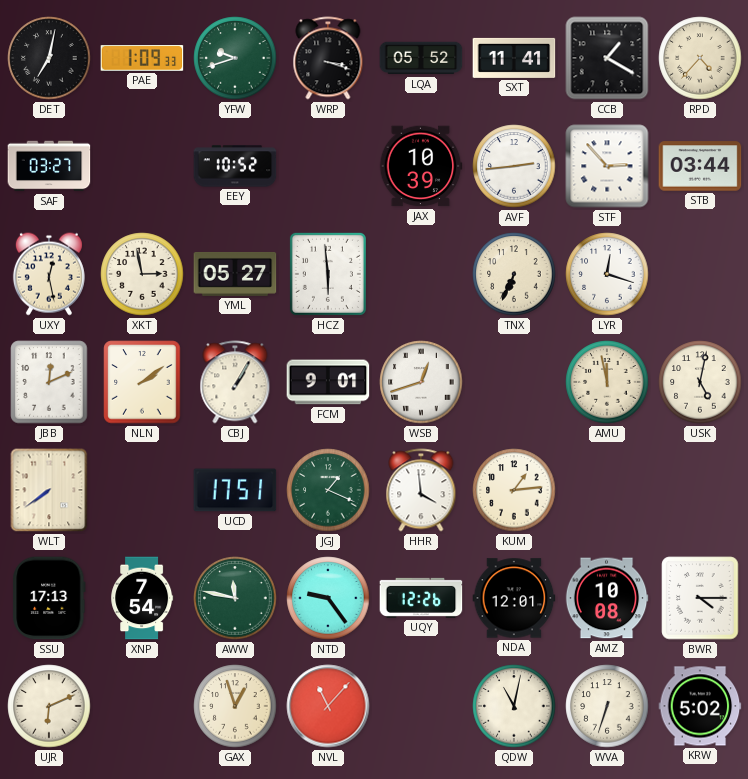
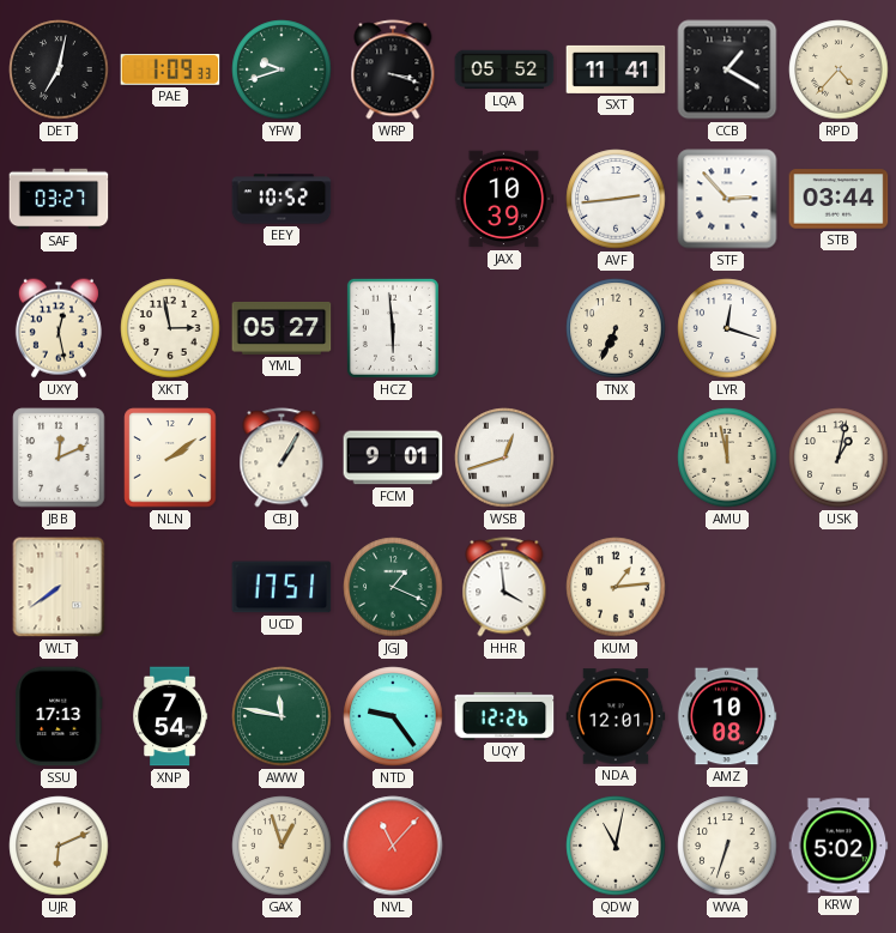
USK: 5:02 -> 1:02 (839, 458)
BWR: 4:15 -> none (700, 598)
